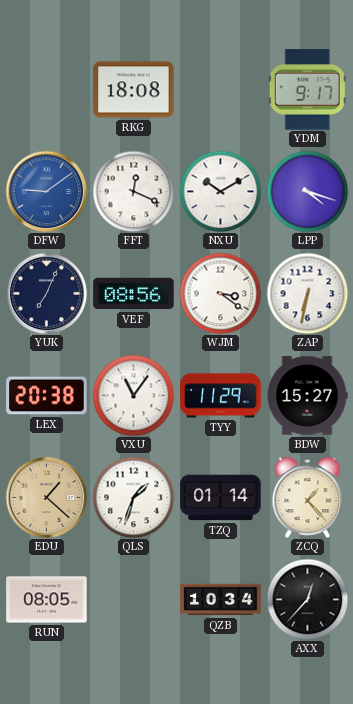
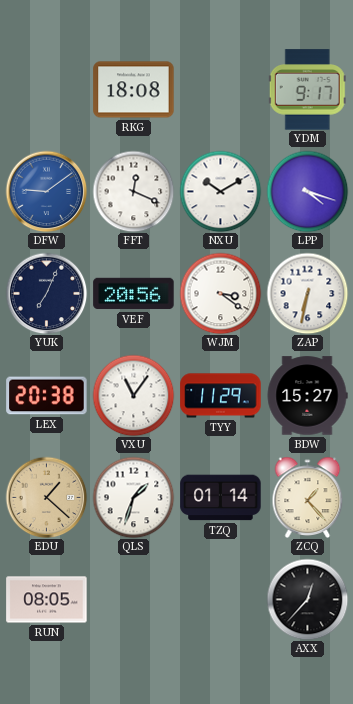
VEF: 08:56 -> 20:56 (134, 294)
QZB: 10:34 -> none (221, 600)
